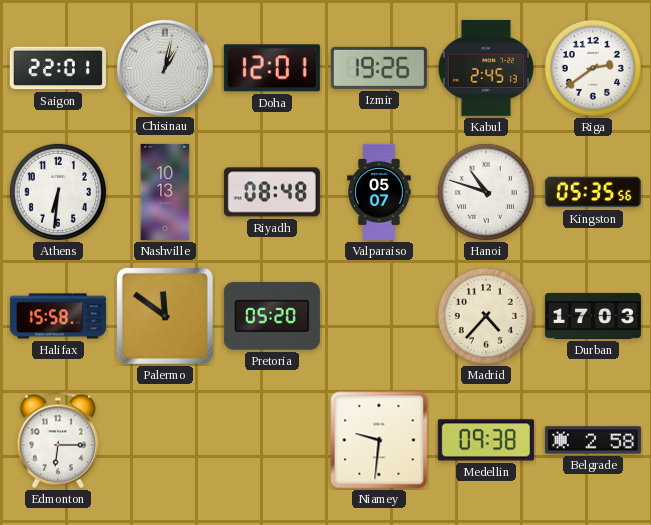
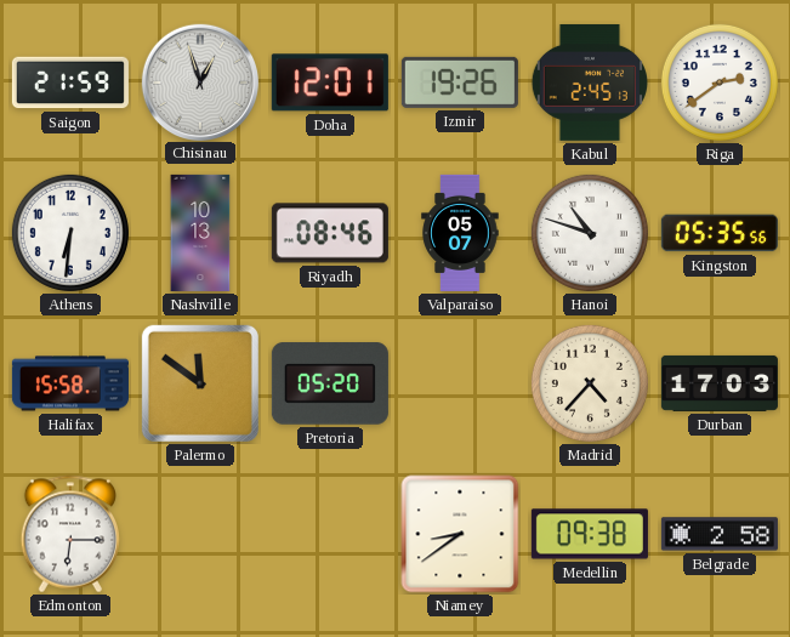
Saigon: 22:01 -> 21:59 (70, 83)
Chisinau: 1:02 -> 12:57 (199, 81)
Riyadh: 08:48 -> 08:46 (330, 233)
Niamey: 9:31 -> 8:39 (460, 534)
